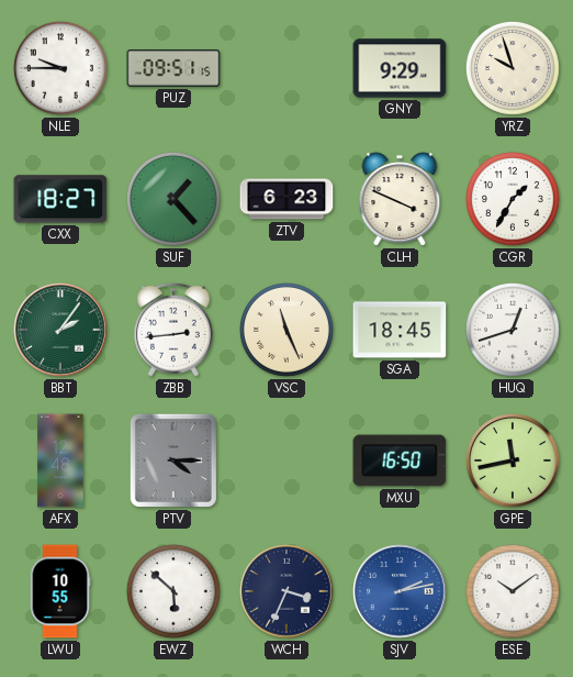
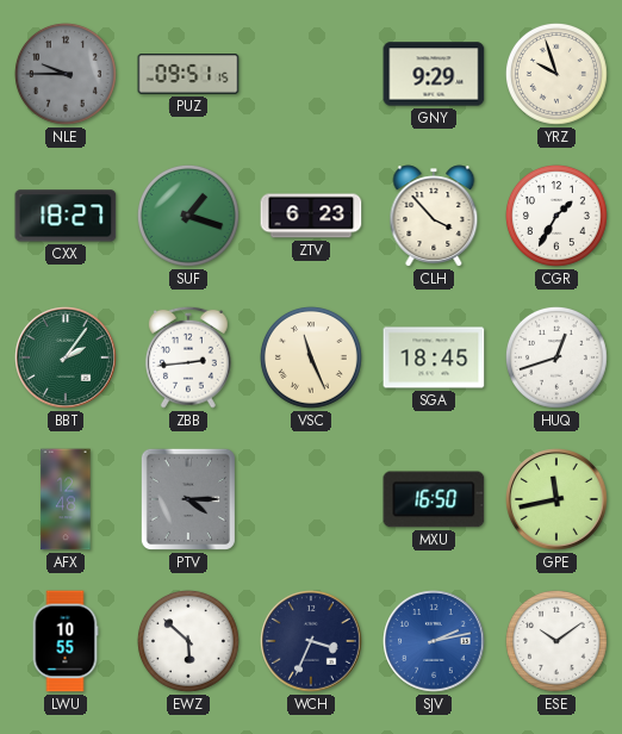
NLE dial: white -> grey (66, 74)
SUF: 1:23 -> 1:18 (188, 216)
CLH: 3:49 -> 3:53 (434, 216)
